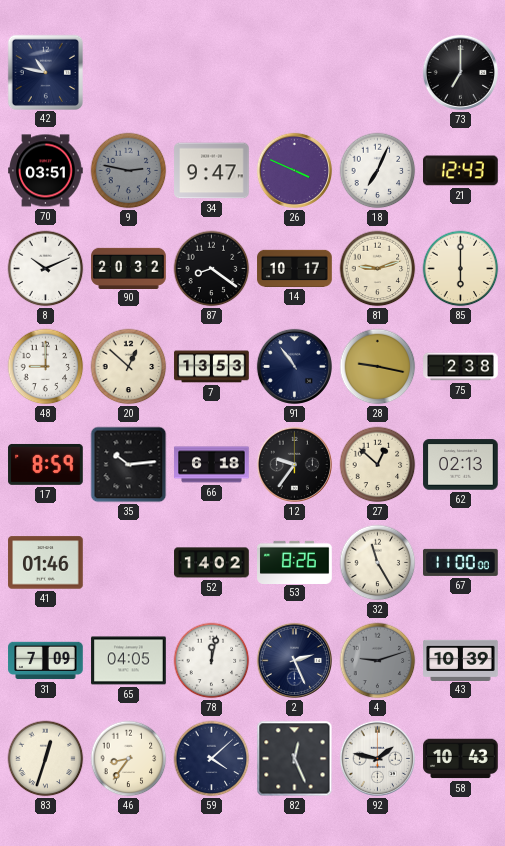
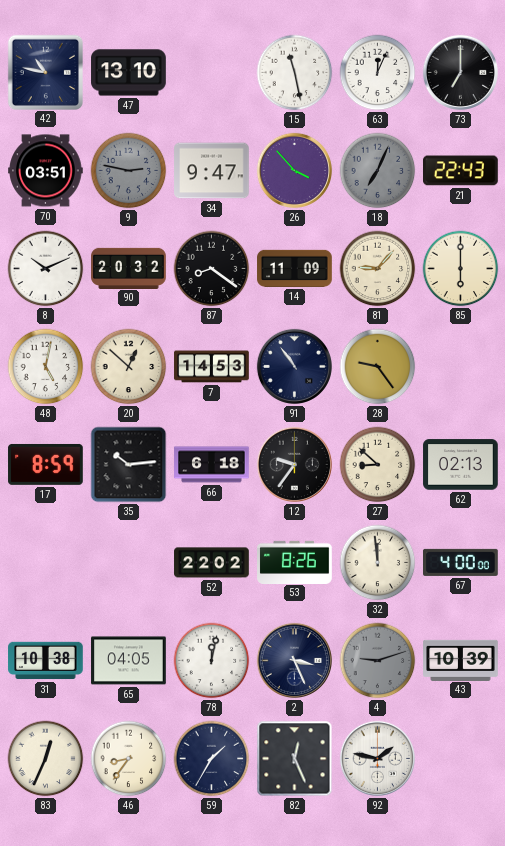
47: none -> 13:10 (129, 73)
15: none -> 11:28 (295, 73)
63: none -> 12:04 (378, 73)
26: 3:49 -> 3:53 (294, 170)
18 dial: white -> grey (378, 171)
21: 12:43 -> 22:43 (461, 171)
14: 10:17 -> 11:09 (295, 268)
81: 9:12 -> 9:07 (378, 269)
48: 9:00 -> 5:02 (46, 367)
7: 13:53 -> 14:53 (212, 367)
28: 9:17 -> 9:24 (378, 367)
75: 2:38 -> none (461, 367)
27: 12:52 -> 8:52 (378, 465)
41: 01:46 -> none (46, 563)
52: 14:02 -> 22:02 (212, 563)
32: 11:25 -> 11:59 (378, 563)
67: 11:00 -> 4:00 (461, 562)
31: 7:09 -> 10:38 (46, 661)
2: 2:26 -> 3:26 (294, 660)
83: 12:33 -> 12:34 (46, 759)
59: 4:08 -> 1:35 (212, 759)
58: 10:43 -> none (461, 759)
